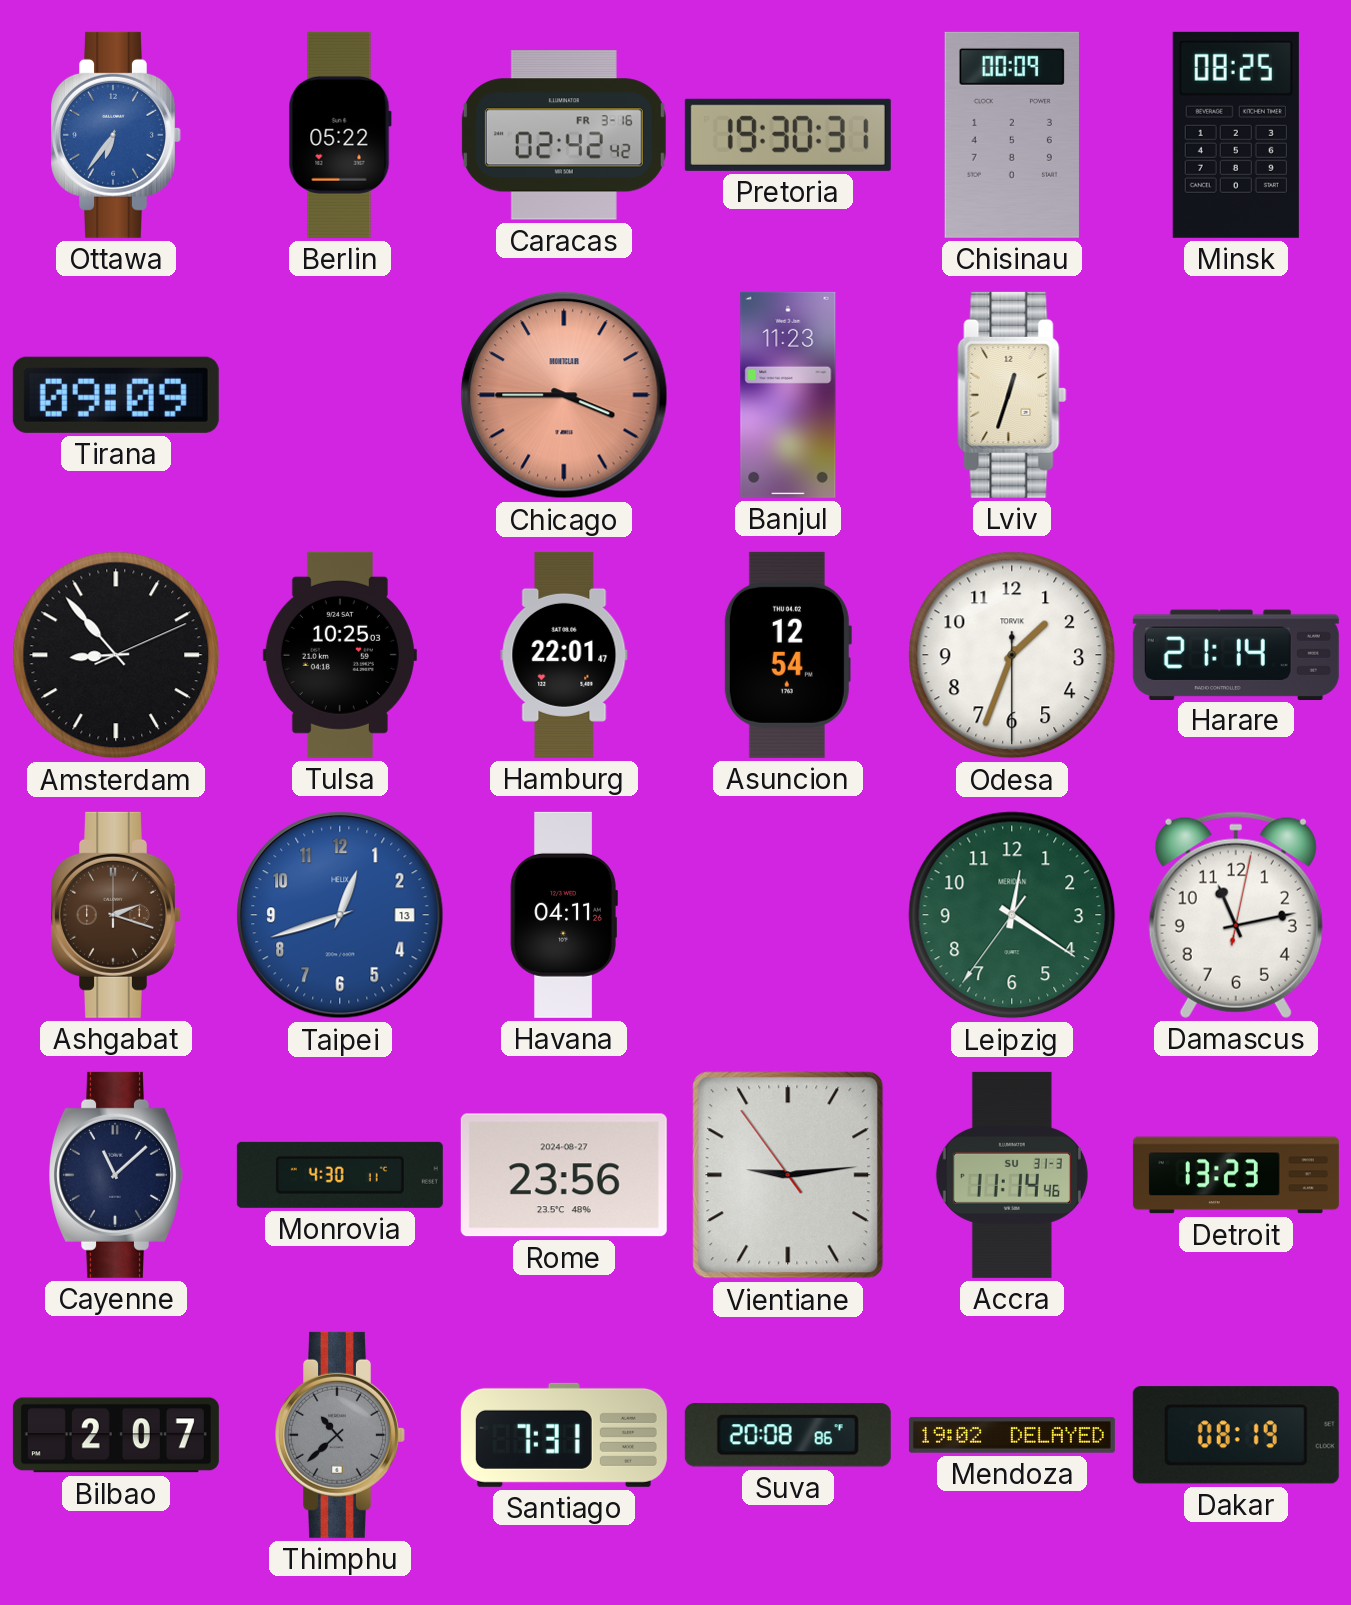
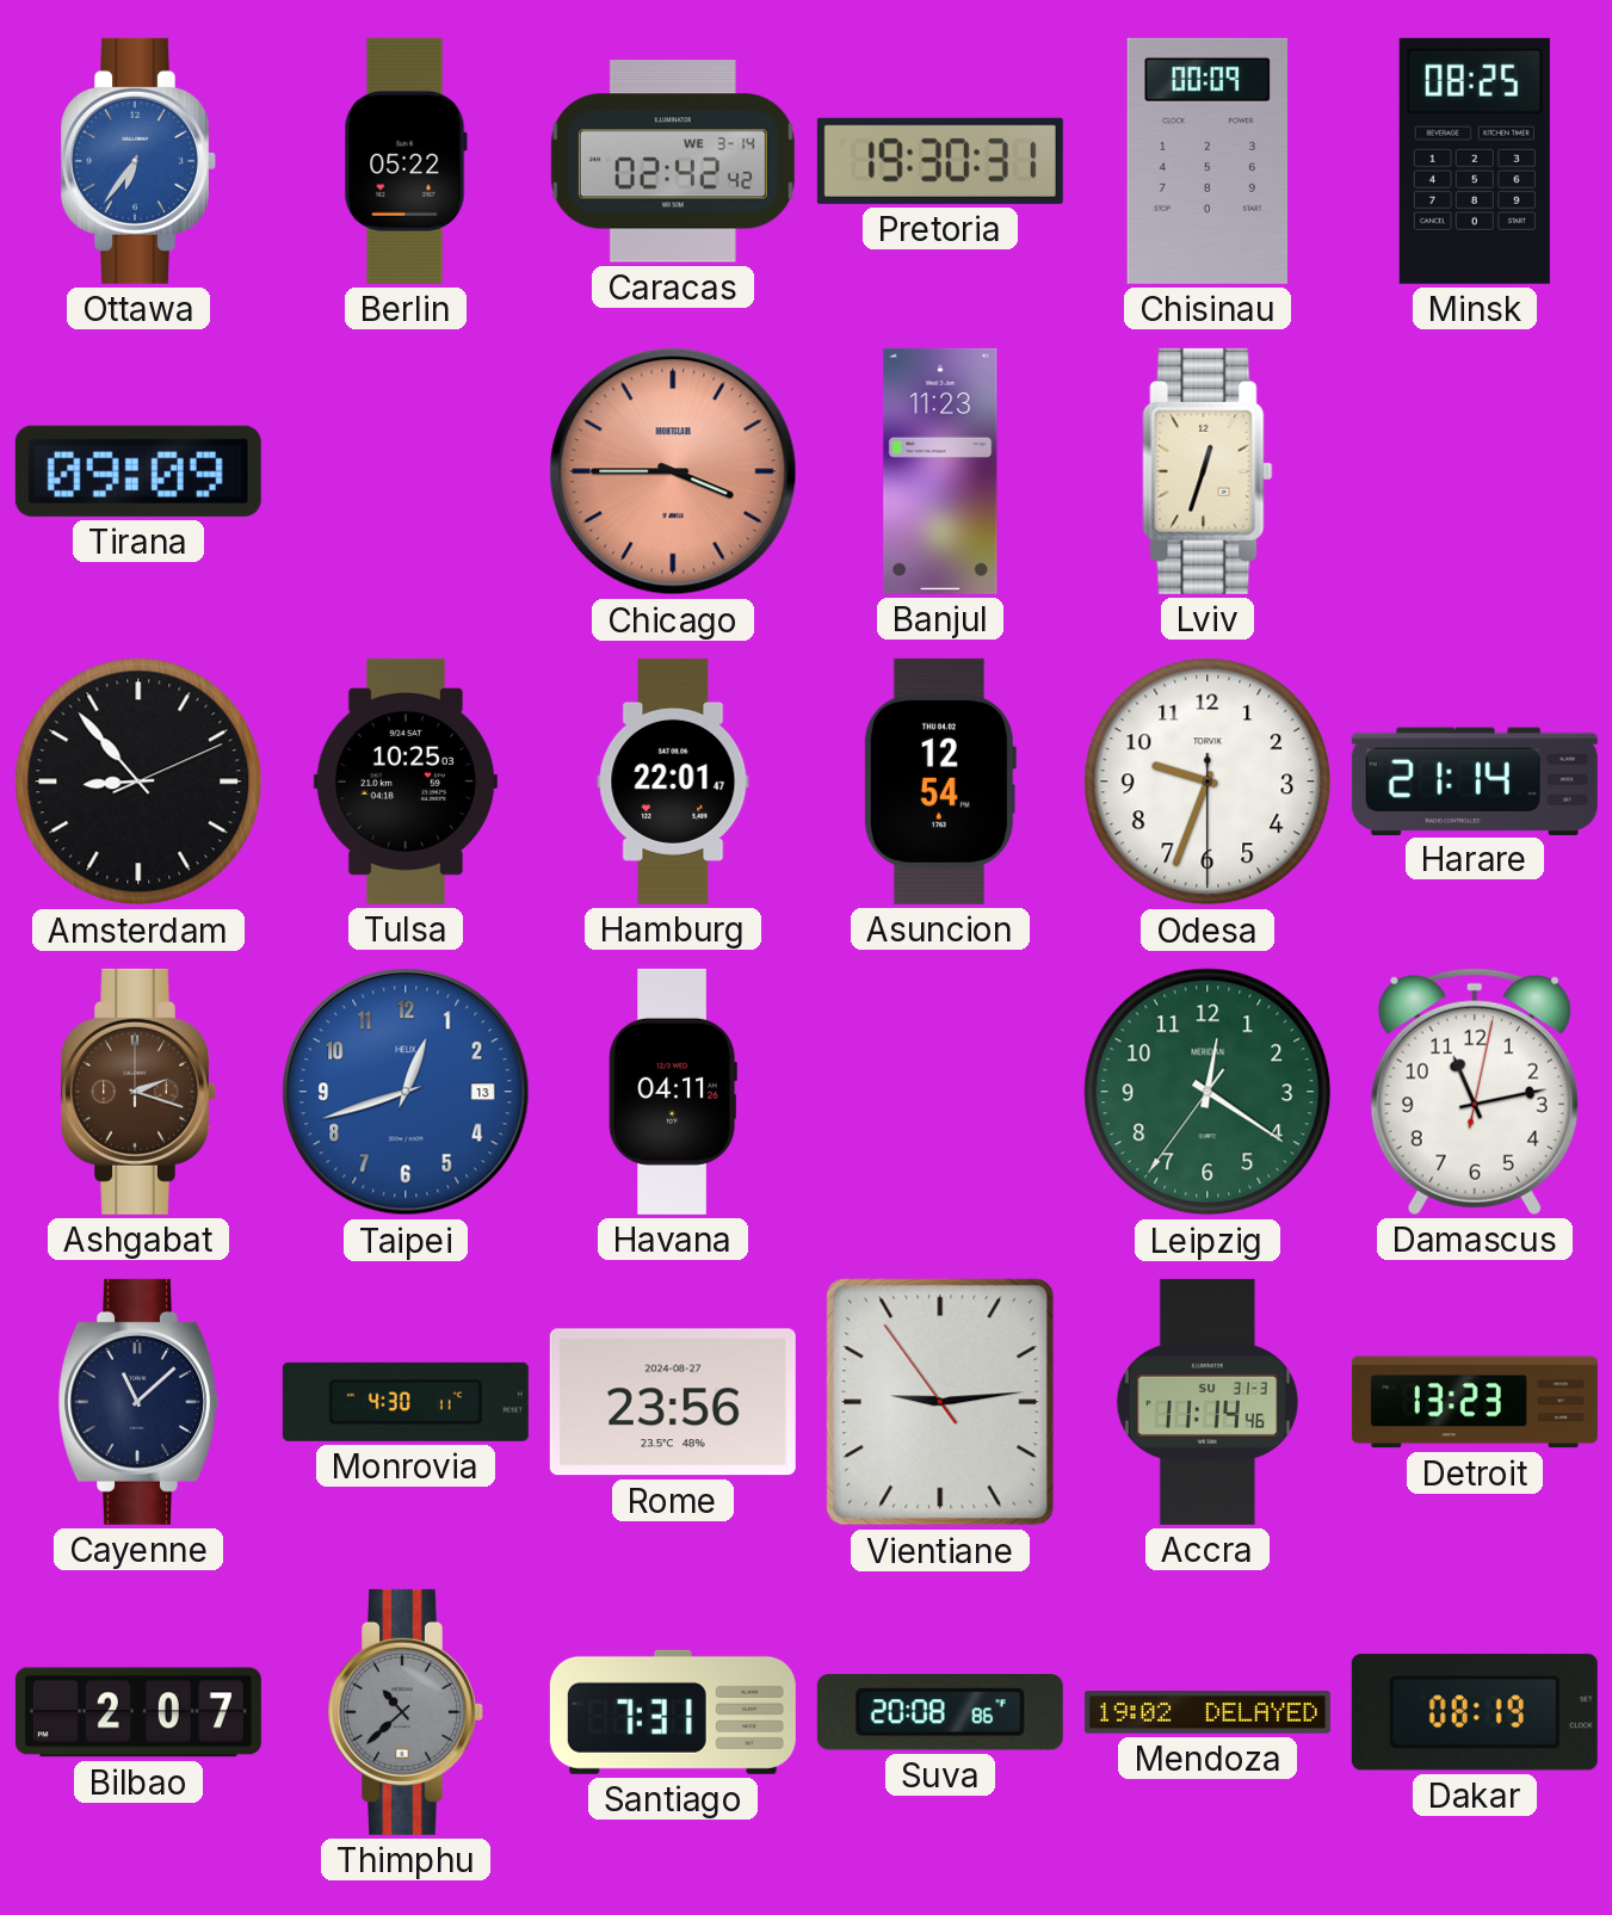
Caracas date: FR 3-16 -> WE 3-14 (673, 161)
Odesa: 1:33 -> 9:33 (1208, 782)
